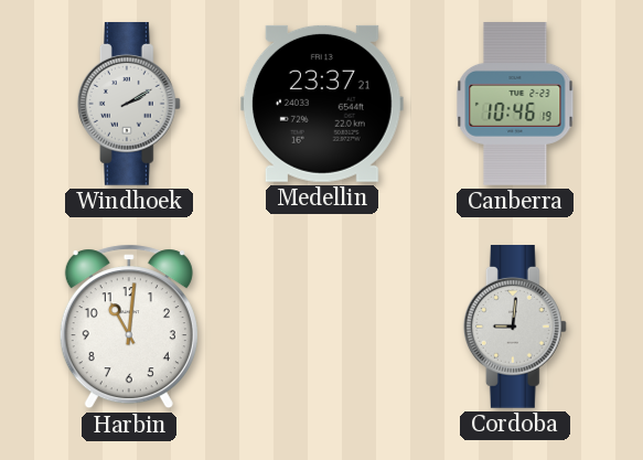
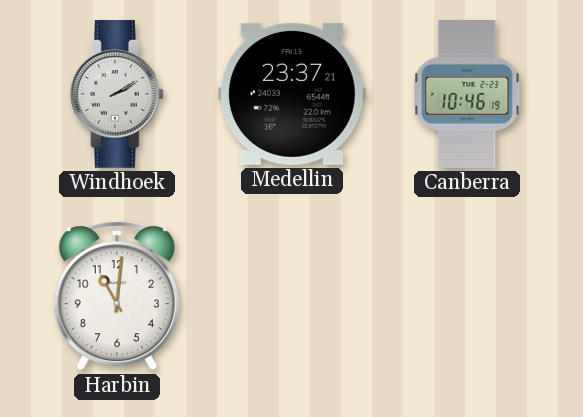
Cordoba: 9:01 -> none (515, 328)
